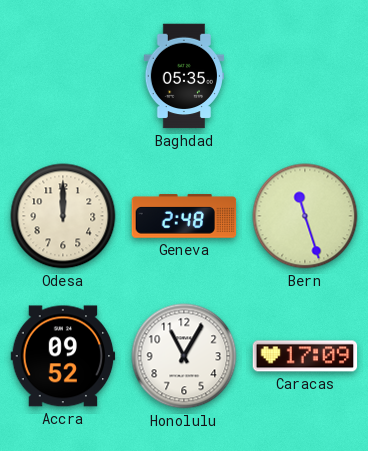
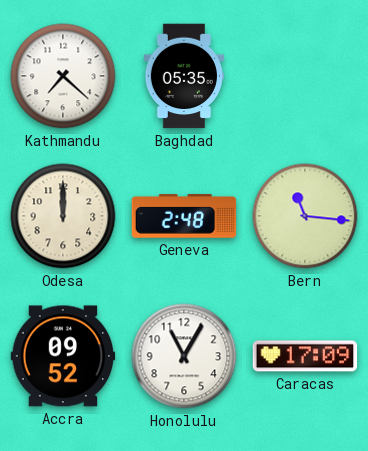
Kathmandu: none -> 7:22 (63, 76)
Bern: 11:27 -> 11:16 (305, 216)
